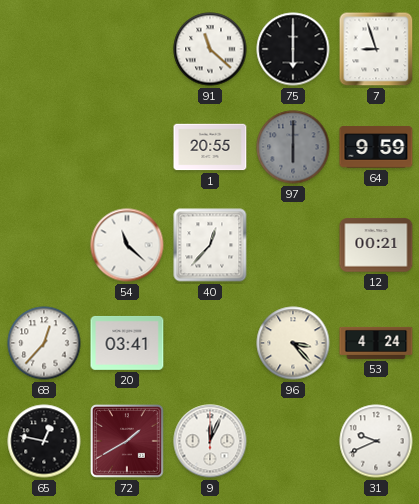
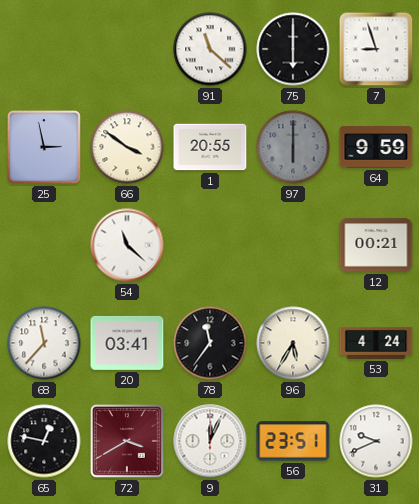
25: none -> 2:58 (45, 148)
66: none -> 3:51 (127, 147)
40: 12:37 -> none (210, 245)
68: 12:37 -> 11:37 (44, 343)
78: none -> 11:36 (210, 343)
96: 3:23 -> 5:35 (293, 343)
72: 1:40 -> 3:40 (128, 442)
56: none -> 23:51 (293, 441)
